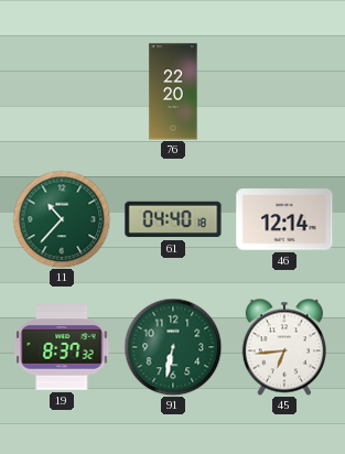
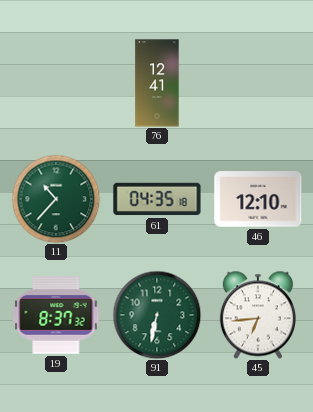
76: 22:20 -> 12:41 (157, 83)
61: 04:40 -> 04:35 (157, 199)
46: 12:14 -> 12:10 (258, 199)
